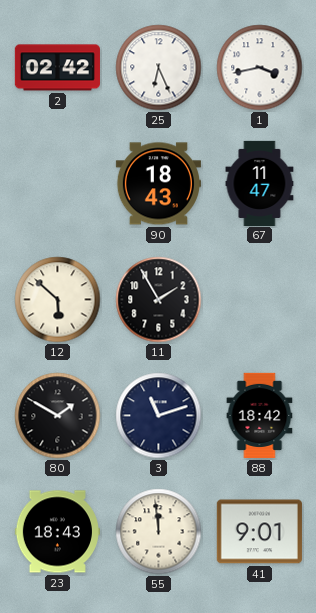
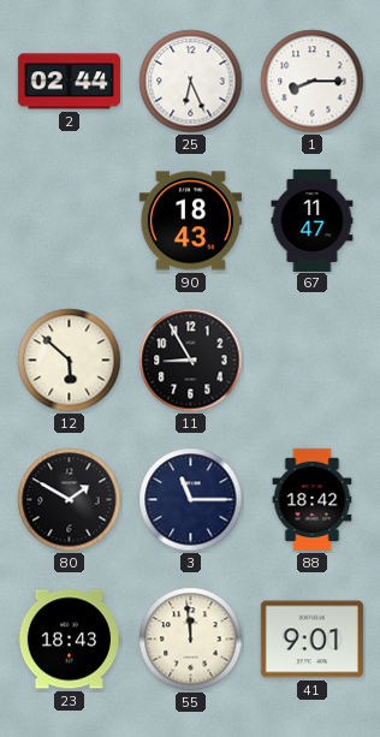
2: 02:42 -> 02:44 (69, 82)
1: 3:43 -> 8:15 (313, 82)
11: 1:55 -> 8:55 (191, 361)
3: 11:12 -> 11:15 (191, 500)
